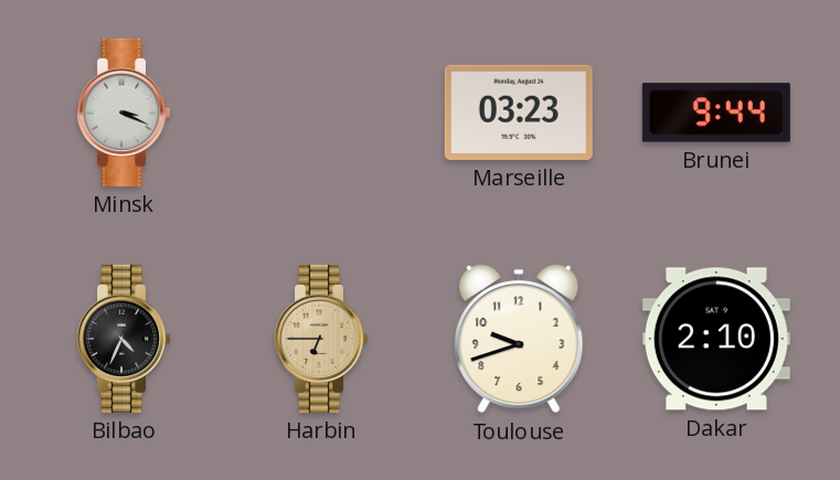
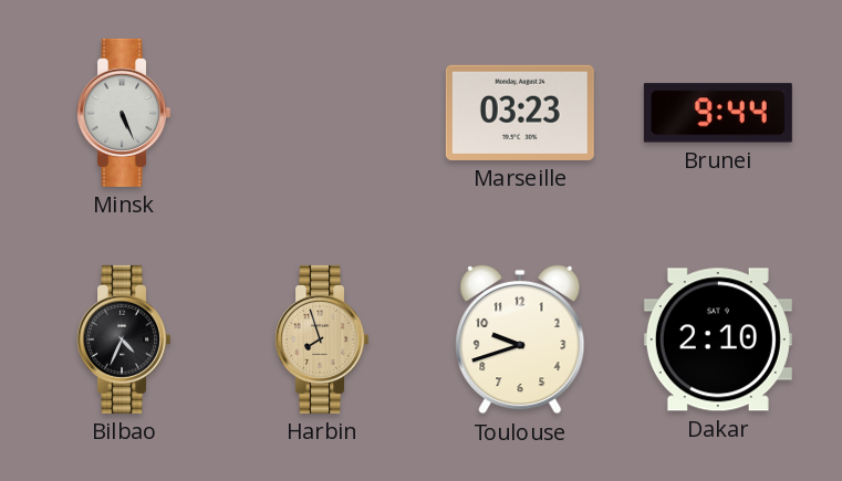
Minsk: 3:19 -> 5:26 (124, 113)
Harbin: 6:45 -> 7:57 (322, 339)
